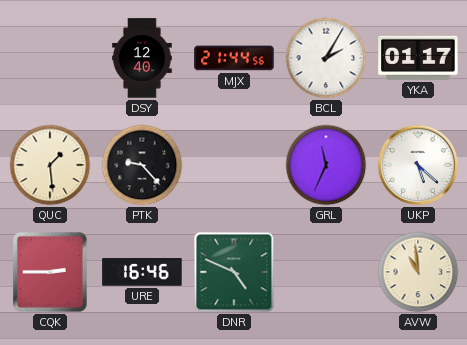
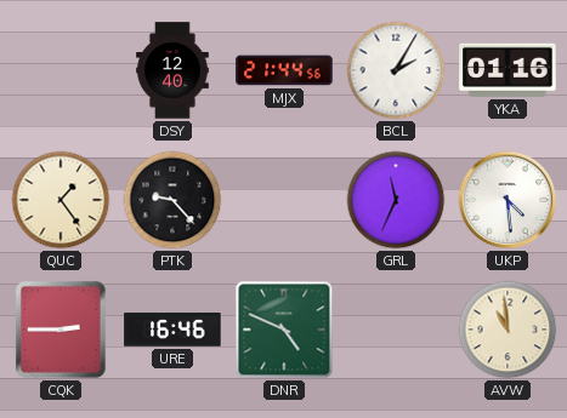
YKA: 01:17 -> 01:16 (508, 70)
QUC: 1:29 -> 1:24 (61, 200)
UKP: 5:22 -> 4:29 (508, 200)
